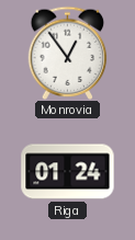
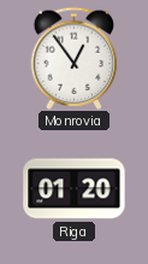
Riga: 01:24 -> 01:20 (75, 189)
